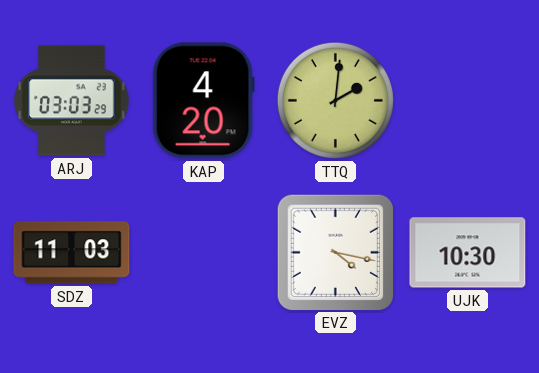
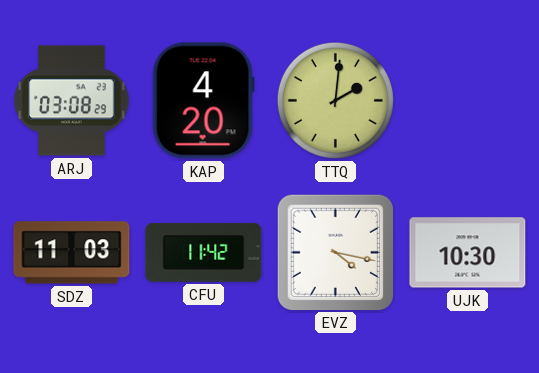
ARJ: 03:03 -> 03:08 (72, 101)
CFU: none -> 11:42 (204, 252)
